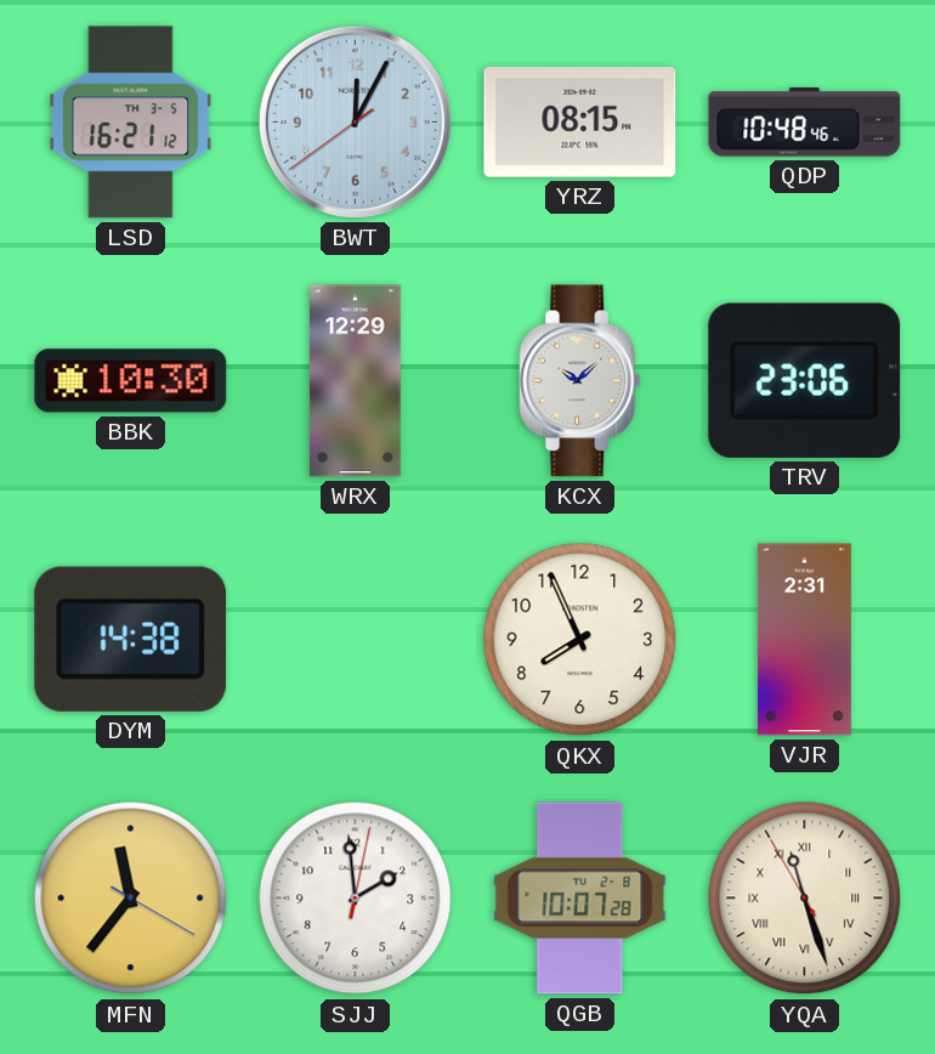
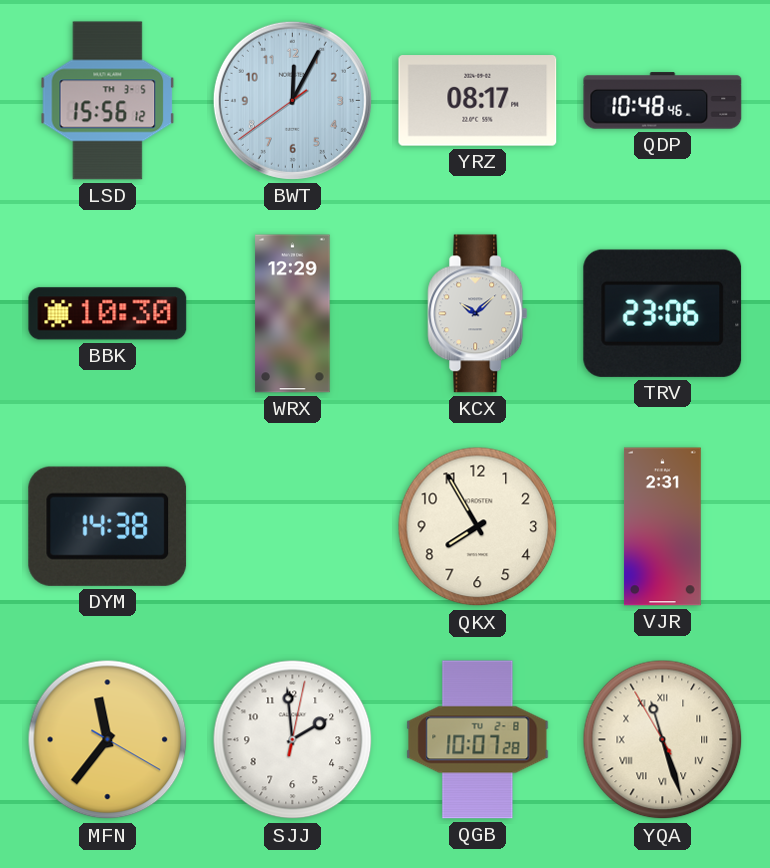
LSD: 16:21 -> 15:56 (108, 101)
YRZ: 08:15 -> 08:17 (478, 101)
QKX: 7:56 -> 7:55 (478, 527)
